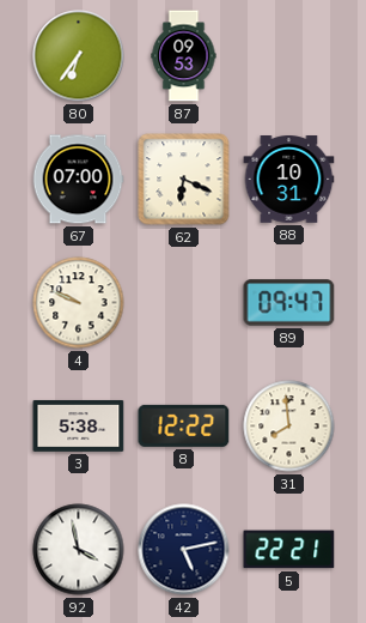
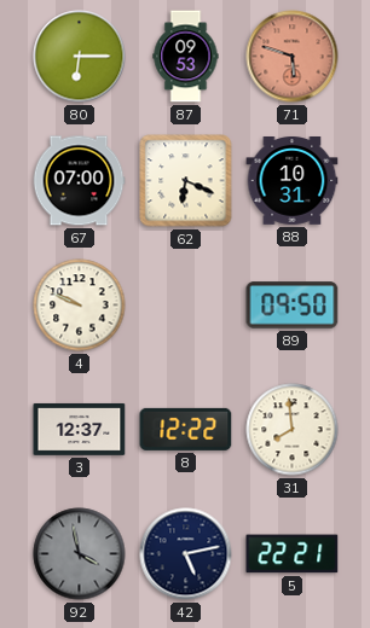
80: 6:36 -> 6:15 (80, 57)
71: none -> 5:48 (293, 57)
89: 09:47 -> 09:50 (293, 306)
3: 5:38 -> 12:37 (80, 430)
92 dial: white -> grey (80, 554)
